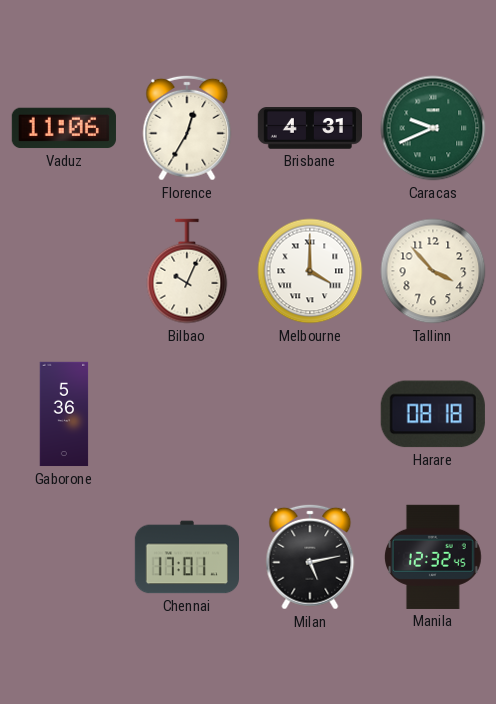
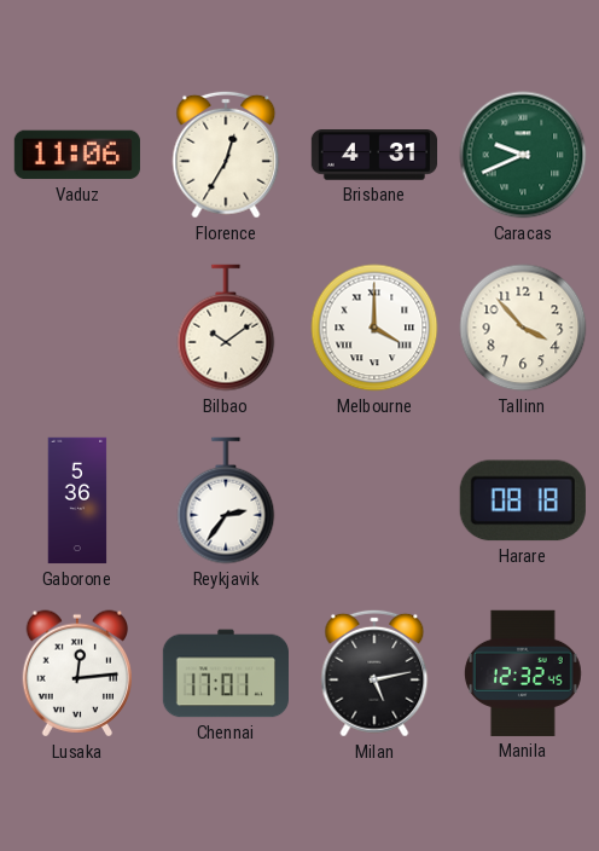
Bilbao: 10:04 -> 10:09 (226, 328)
Reykjavik: none -> 2:36 (226, 500)
Lusaka: none -> 12:14 (77, 673)
